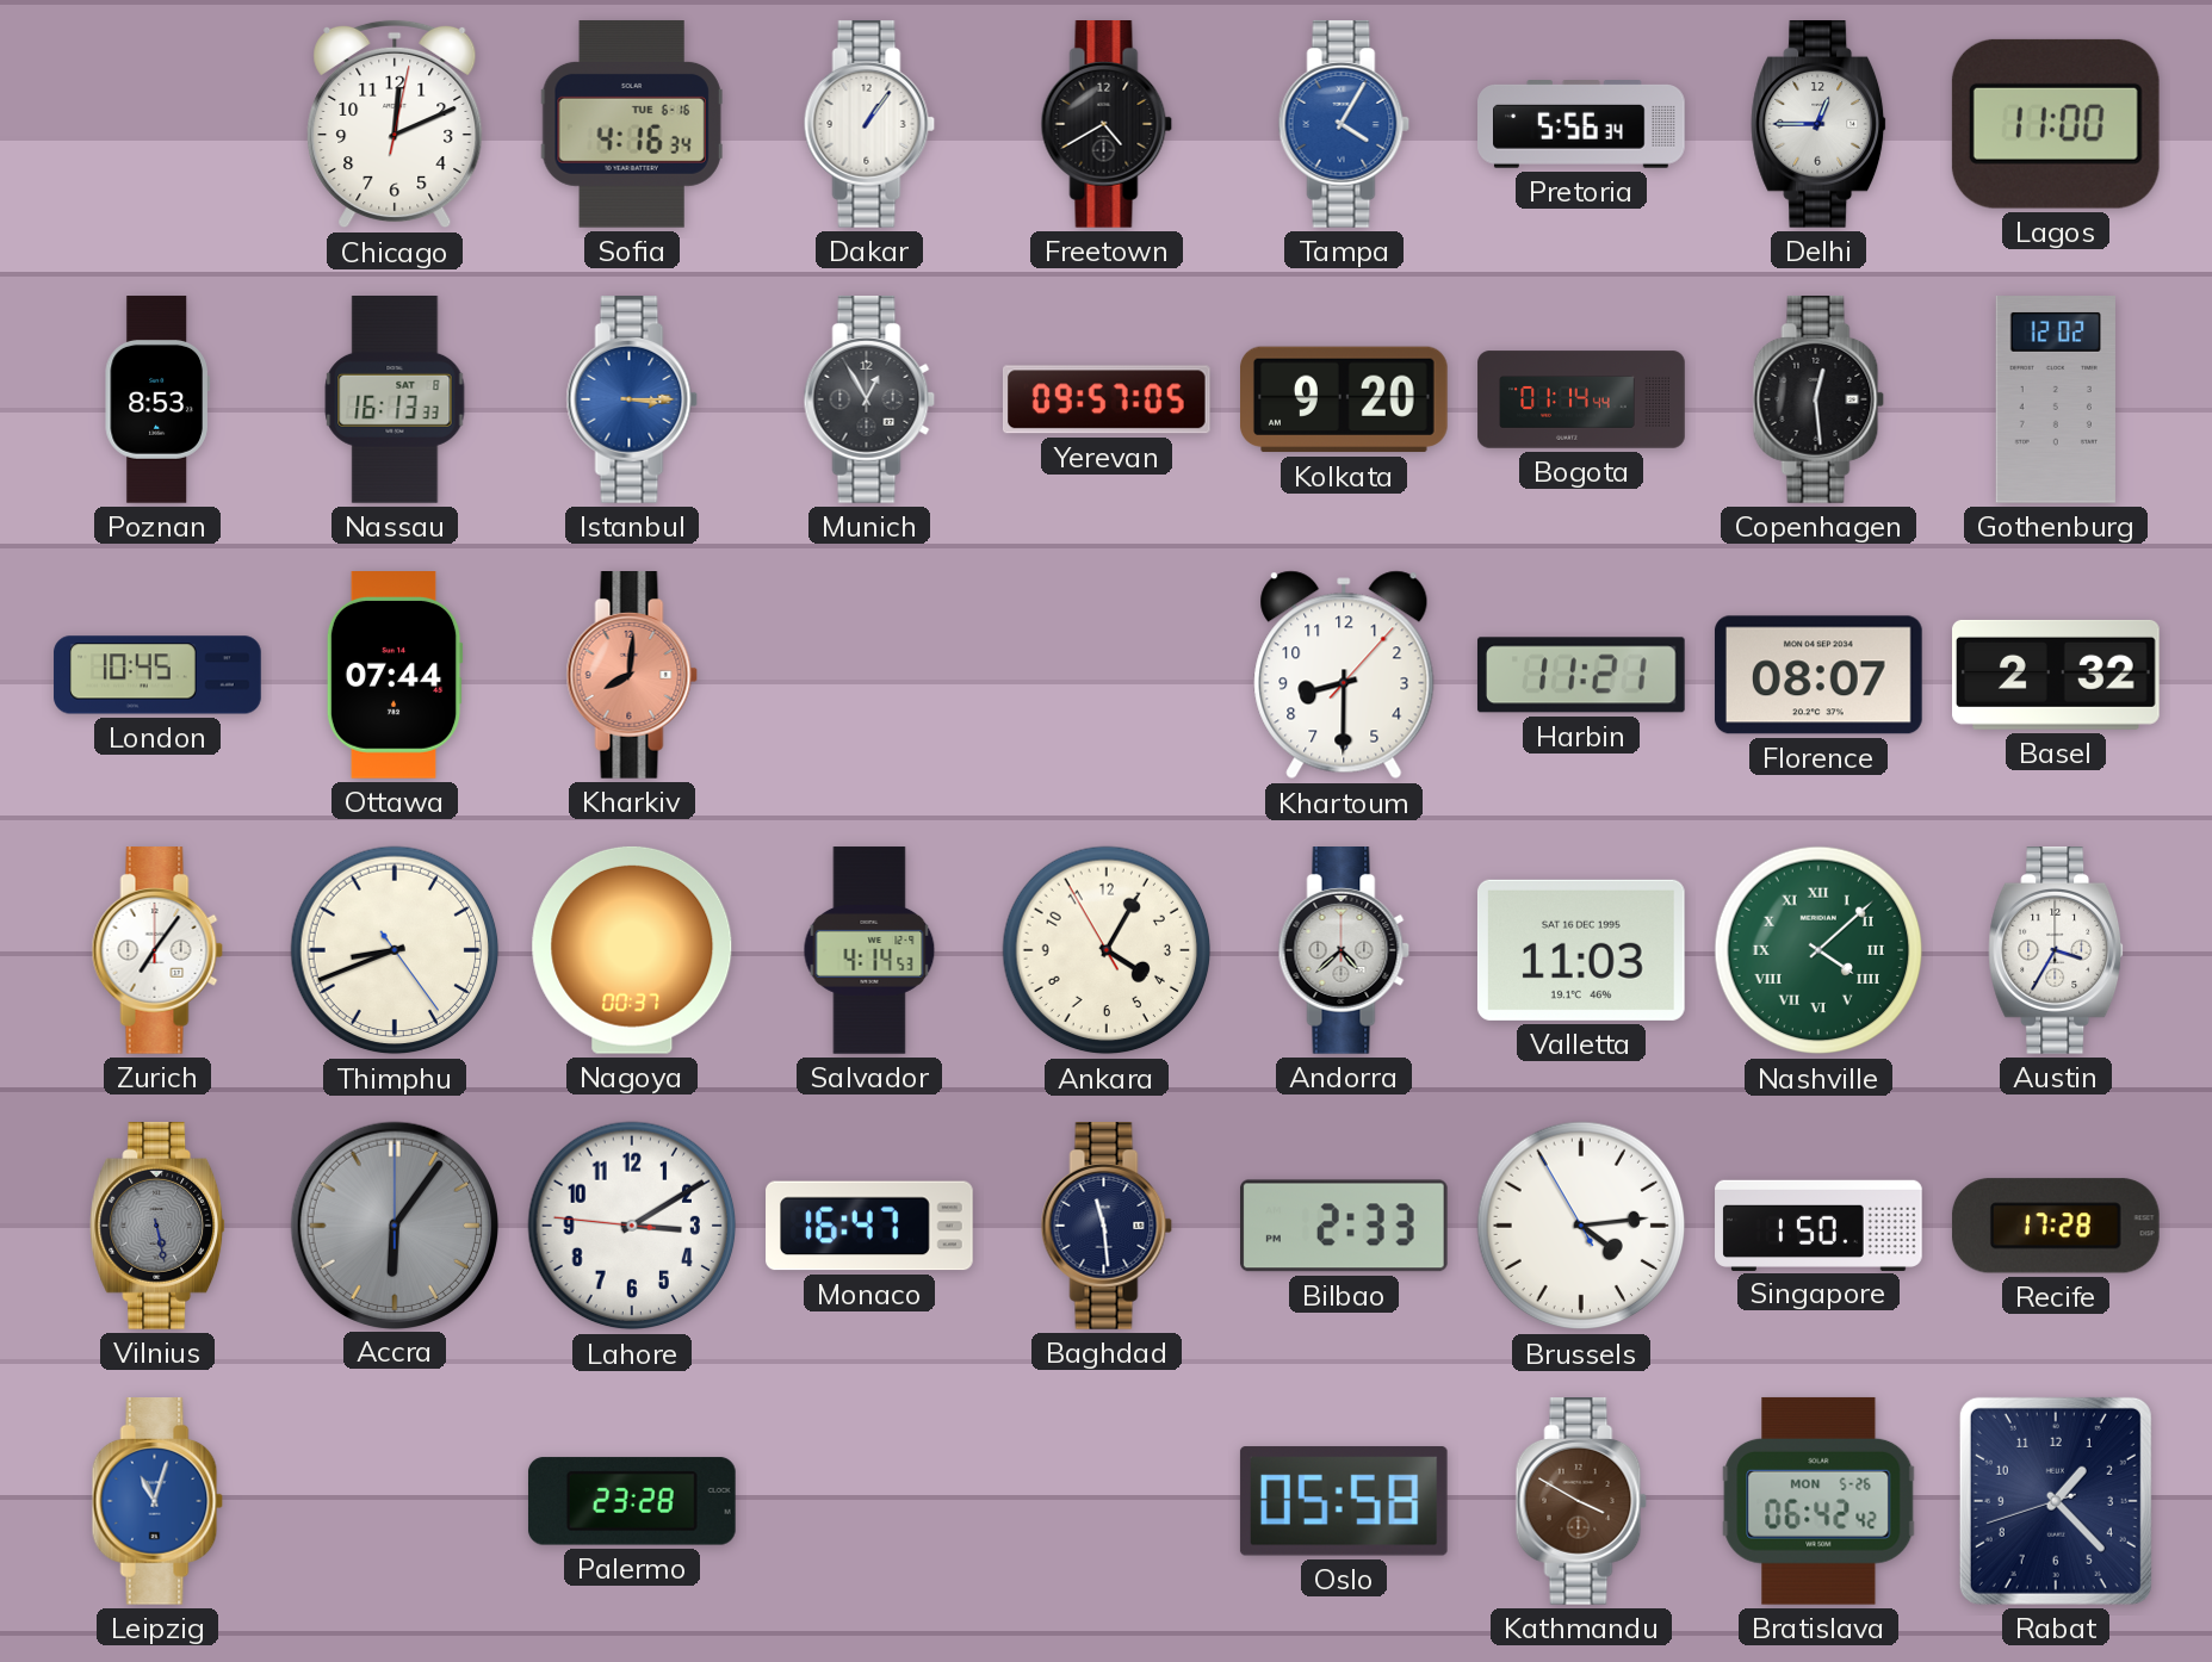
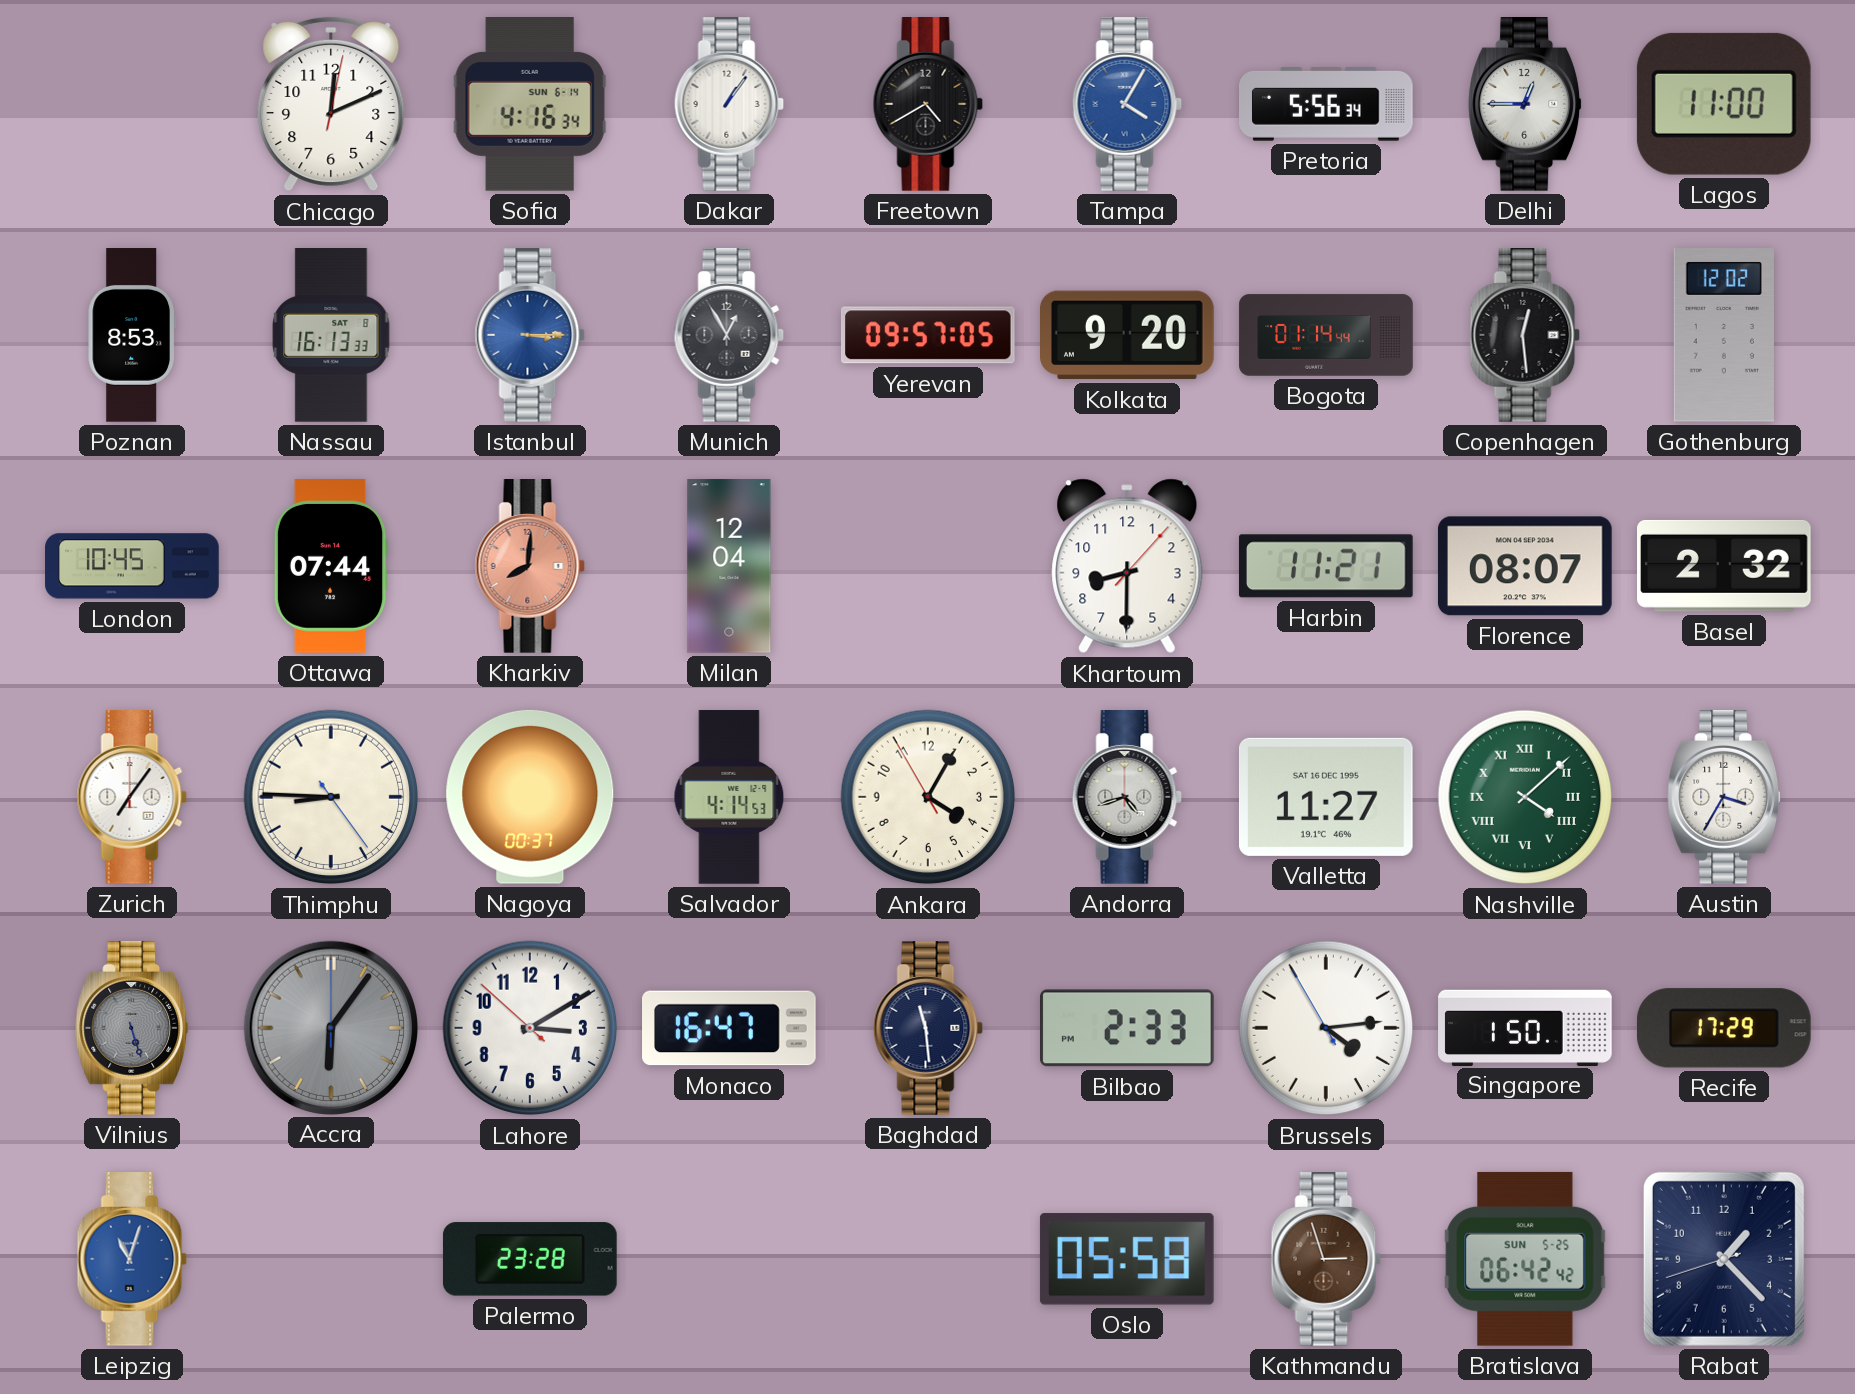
Sofia date: TUE 6-16 -> SUN 6-14 (530, 105)
Milan: none -> 12:04 (729, 566)
Thimphu: 8:41 -> 8:45 (331, 797)
Andorra: 4:38 -> 4:42 (1127, 798)
Valletta: 11:03 -> 11:27 (1326, 797)
Vilnius: 5:28 -> 5:27 (133, 1029)
Lahore: 3:09:46 -> 3:09:52 (530, 1028)
Recife: 17:28 -> 17:29 (1724, 1028)
Kathmandu: 3:50 -> 2:57 (1326, 1260)
Bratislava date: MON 5-26 -> SUN 5-25 (1525, 1259)
